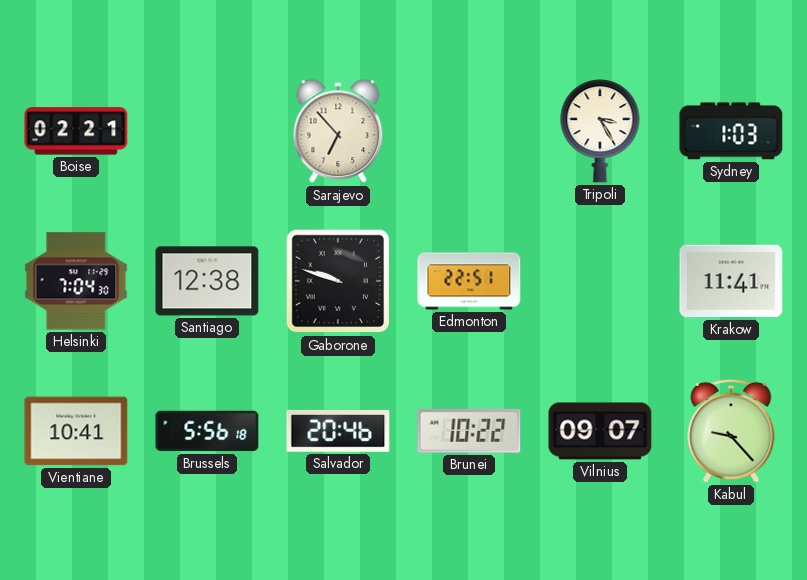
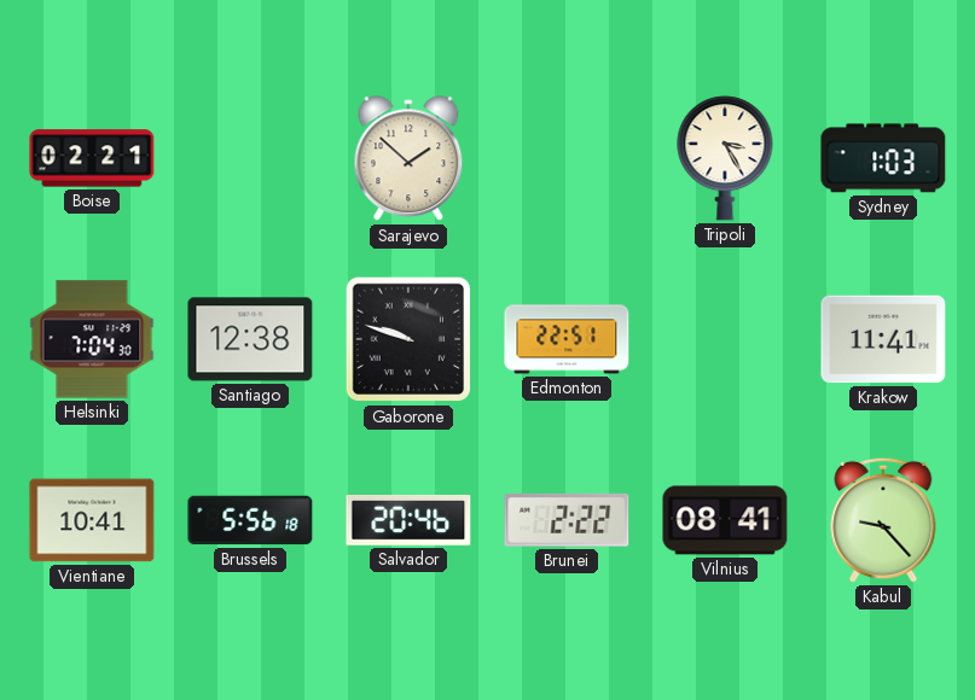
Sarajevo: 6:53 -> 1:52 (408, 159)
Brunei: 10:22 -> 2:22 (567, 520)
Vilnius: 09:07 -> 08:41 (725, 520)
